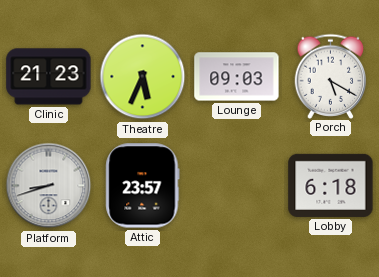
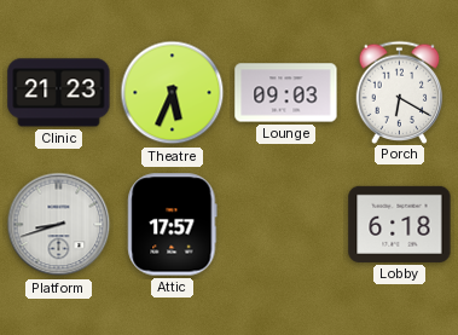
Porch: 5:20 -> 6:20 (400, 92)
Attic: 23:57 -> 17:57 (173, 225)
